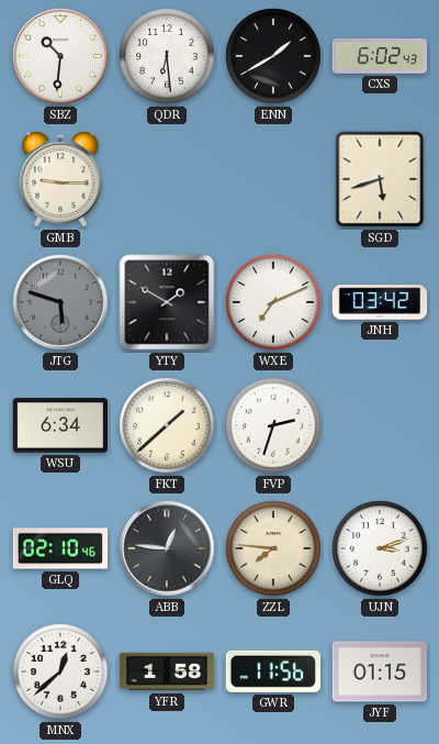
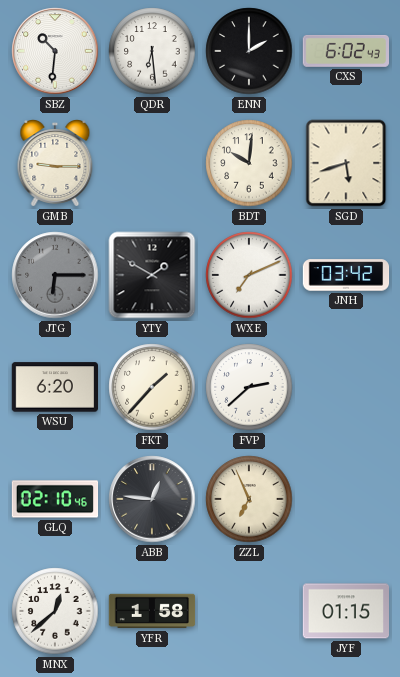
ENN: 1:40 -> 2:00 (249, 51)
BDT: none -> 10:01 (249, 163)
JTG: 5:48 -> 6:15 (55, 275)
WSU: 6:34 -> 6:20 (54, 387)
FKT: 1:38 -> 1:37 (152, 387)
FVP: 2:33 -> 2:38 (249, 387)
ZZL: 7:46 -> 6:56 (249, 499)
UJN: 3:12 -> none (380, 548)
GWR: 11:56 -> none (273, 671)
